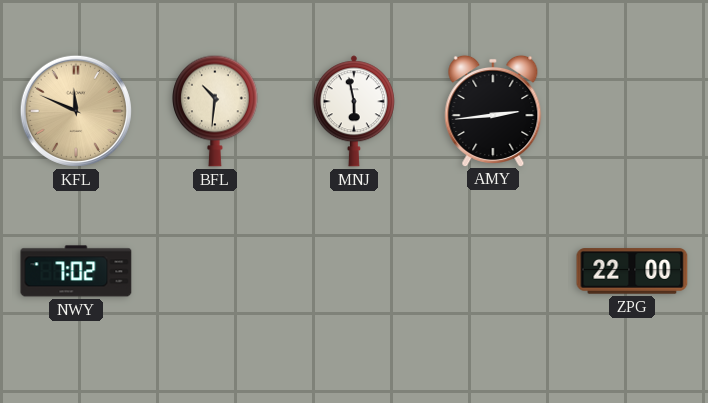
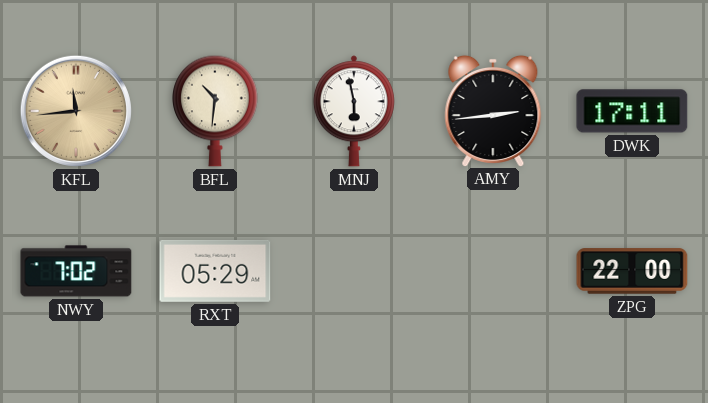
KFL: 11:49 -> 11:44 (76, 111)
DWK: none -> 17:11 (632, 111)
RXT: none -> 05:29 (215, 271)
